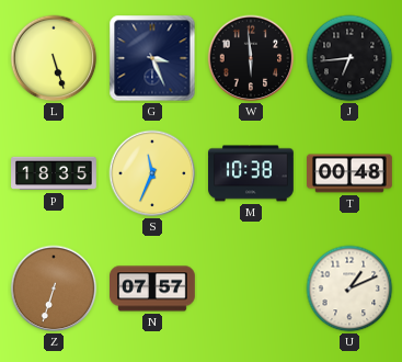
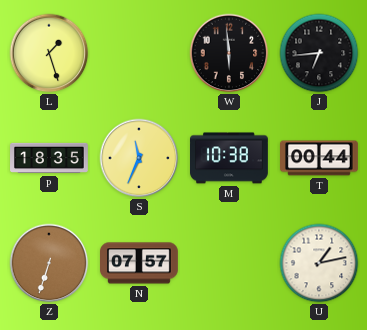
L: 5:27 -> 1:27 (49, 53)
G: 3:26 -> none (152, 58)
T: 00:48 -> 00:44 (320, 158)
U: 1:11 -> 1:13 (319, 263)
